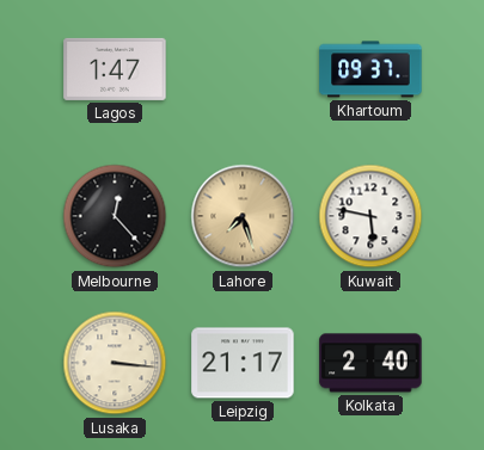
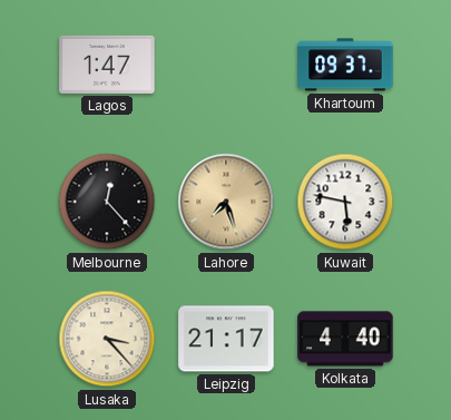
Lusaka: 3:16 -> 3:23 (107, 339)
Kolkata: 2:40 -> 4:40 (345, 339)
